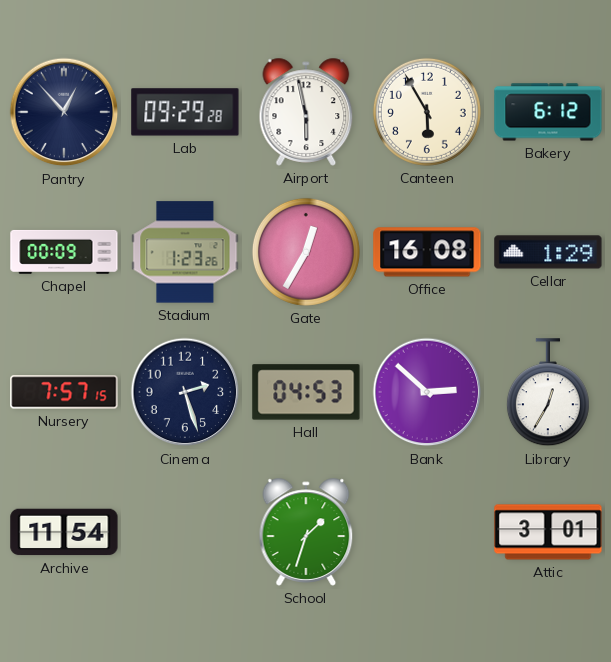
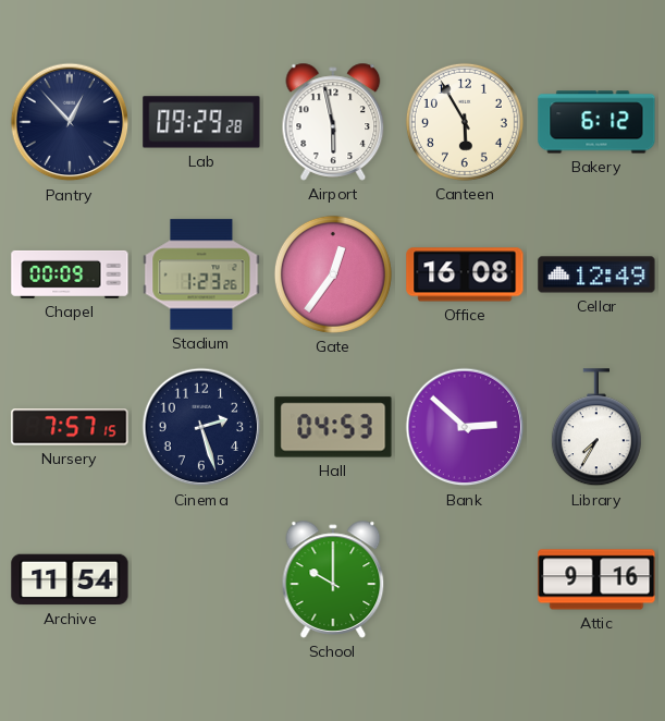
Gate: 12:35 -> 12:36 (333, 274)
Cellar: 1:29 -> 12:49 (596, 274)
Library: 12:35 -> 7:35 (596, 428)
School: 1:33 -> 10:00 (333, 579)
Attic: 3:01 -> 9:16 (596, 579)
